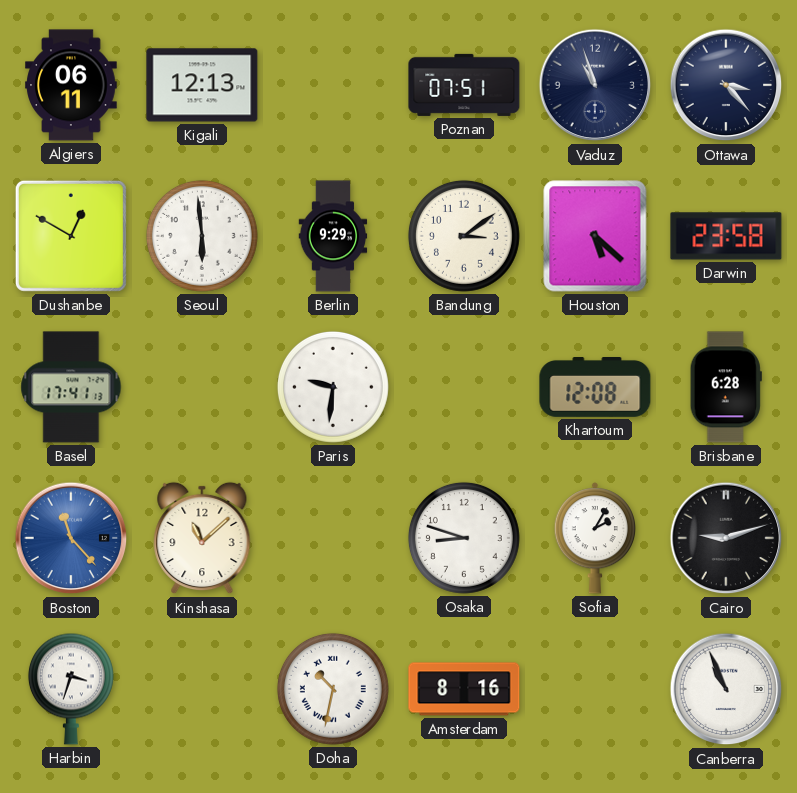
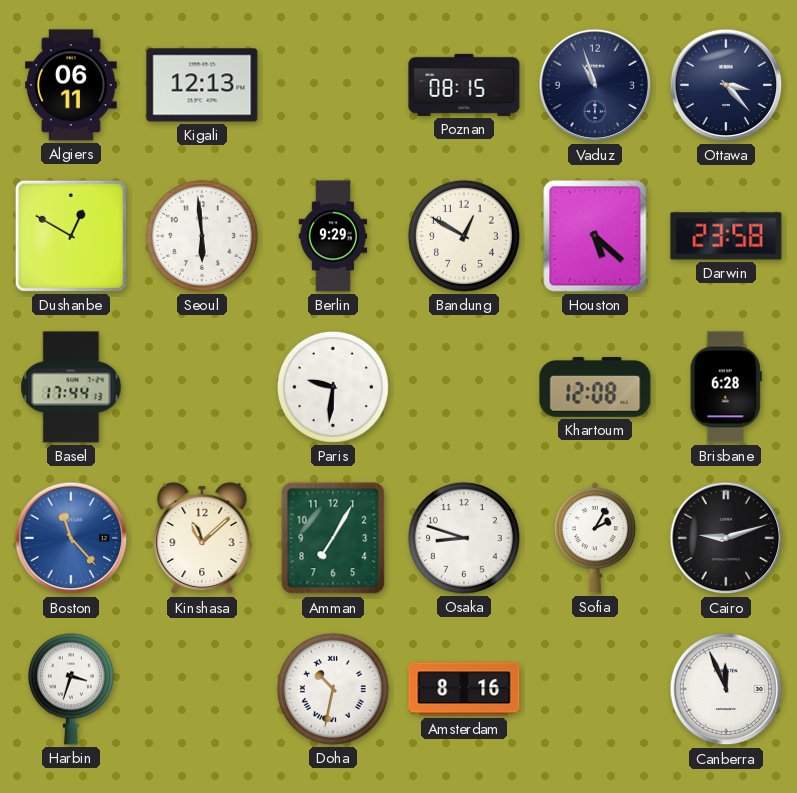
Poznan: 07:51 -> 08:15 (464, 85)
Bandung: 3:09 -> 12:50 (464, 236)
Basel: 17:41 -> 17:44 (71, 387)
Amman: none -> 7:05 (333, 538)
Canberra: 10:56 -> 11:56 (726, 689)
